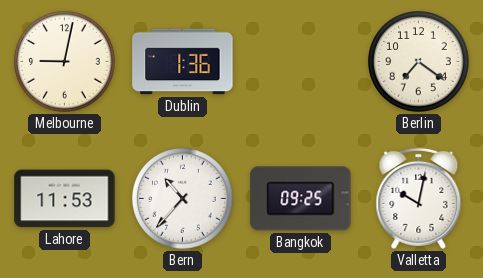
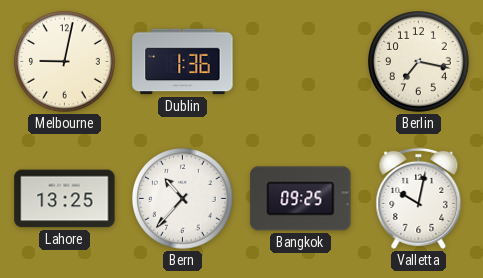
Berlin: 7:21 -> 7:17 (419, 62)
Lahore: 11:53 -> 13:25 (65, 199)
